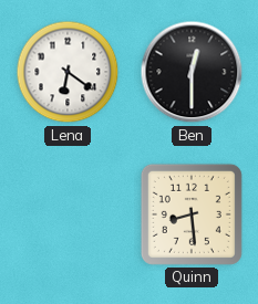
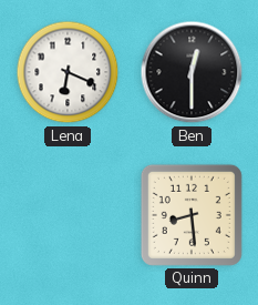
Lena: 6:21 -> 6:19 (68, 72)
